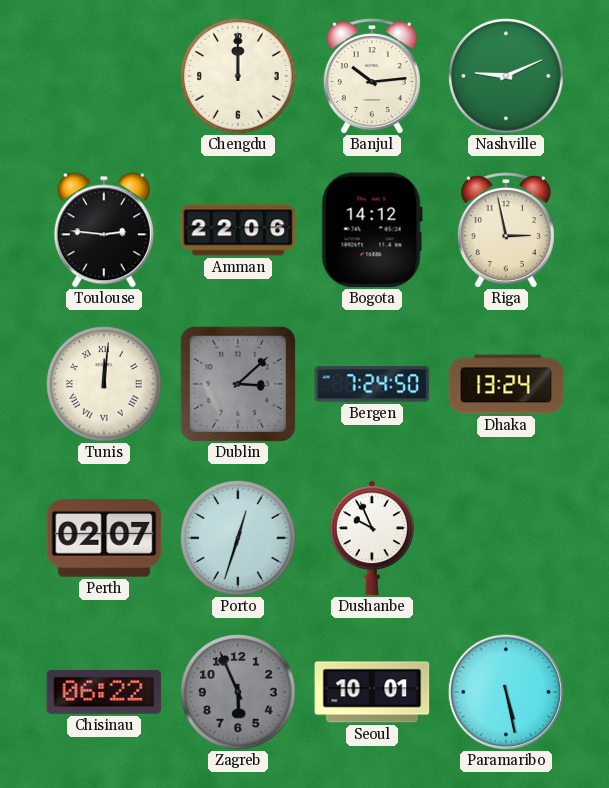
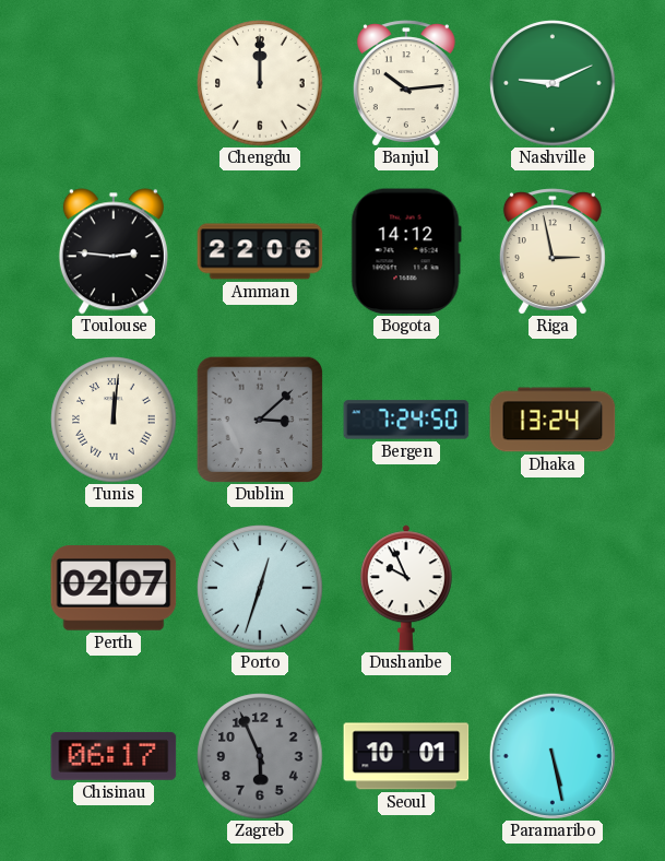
Chisinau: 06:22 -> 06:17 (114, 756)
